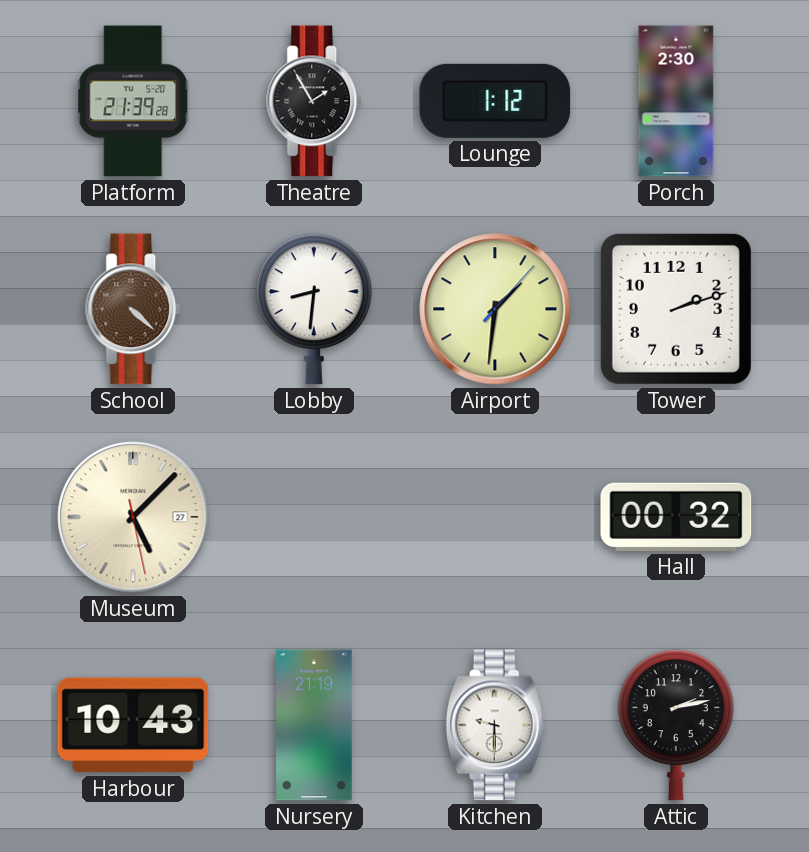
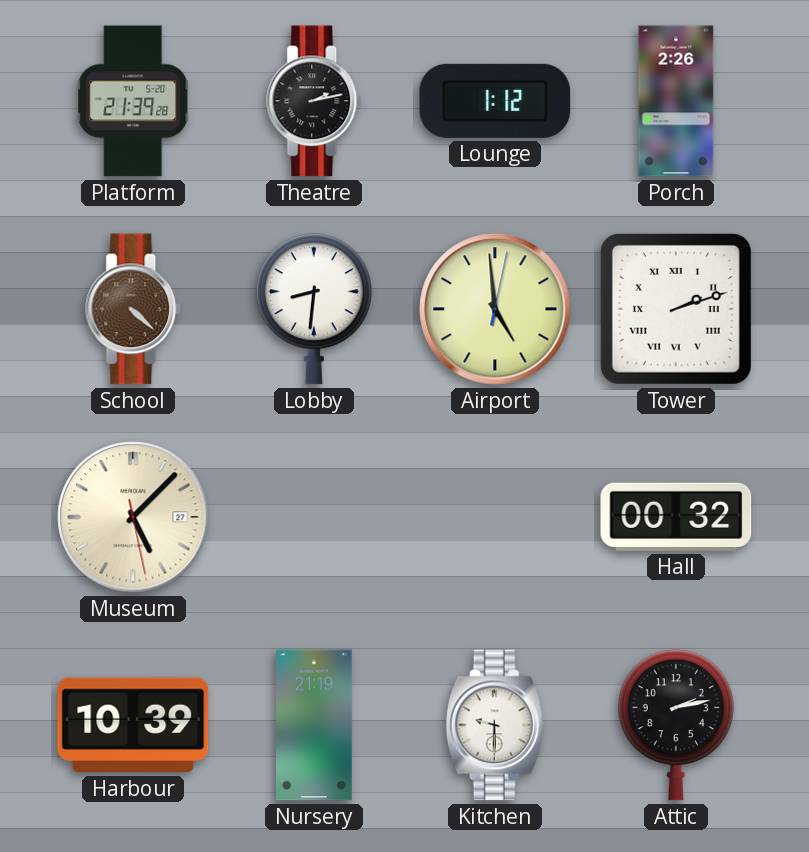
Theatre: 1:55 -> 2:13 (315, 101)
Porch: 2:30 -> 2:26 (676, 101)
Airport: 1:31 -> 4:59 (495, 309)
Tower numerals: Arabic -> Roman (676, 309)
Harbour: 10:43 -> 10:39 (133, 725)
